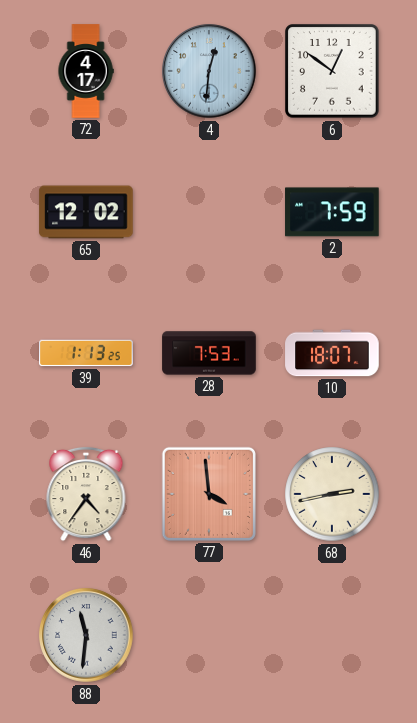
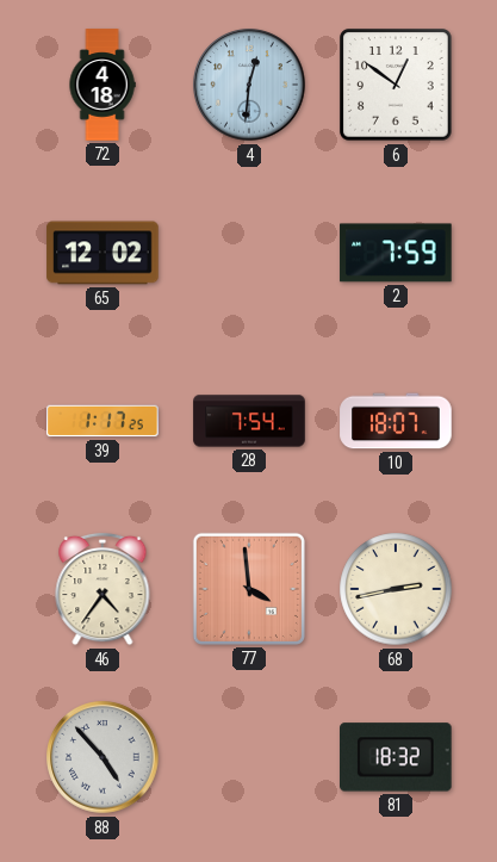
72: 4:17 -> 4:18 (102, 85)
39: 1:13 -> 1:17 (102, 421)
28: 7:53 -> 7:54 (249, 421)
88: 11:31 -> 4:53 (102, 757)
81: none -> 18:32 (397, 757)
